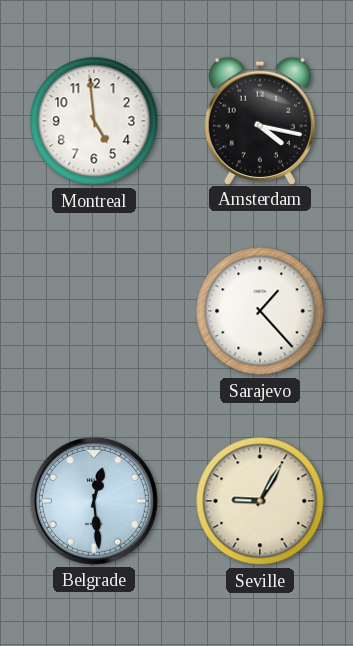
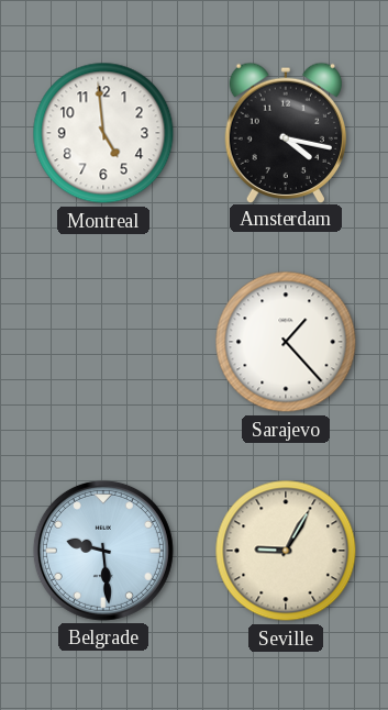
Belgrade: 12:29 -> 9:29 (103, 551)
